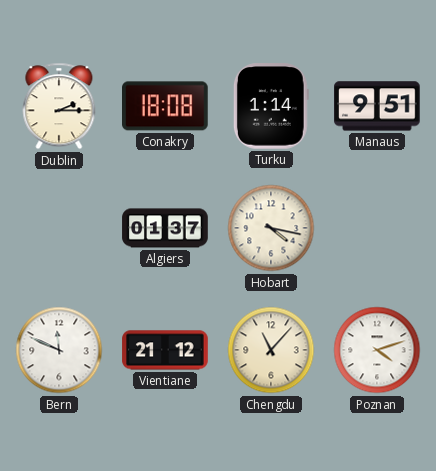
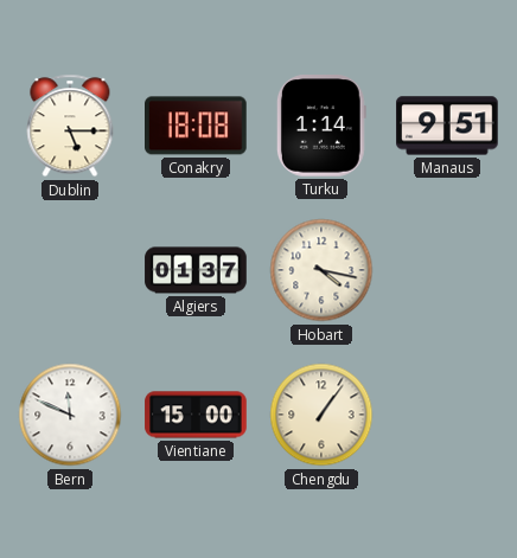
Dublin: 2:15 -> 5:15 (70, 126)
Vientiane: 21:12 -> 15:00 (196, 415)
Chengdu: 11:07 -> 1:06 (321, 415)
Poznan: 4:12 -> none (377, 350)
